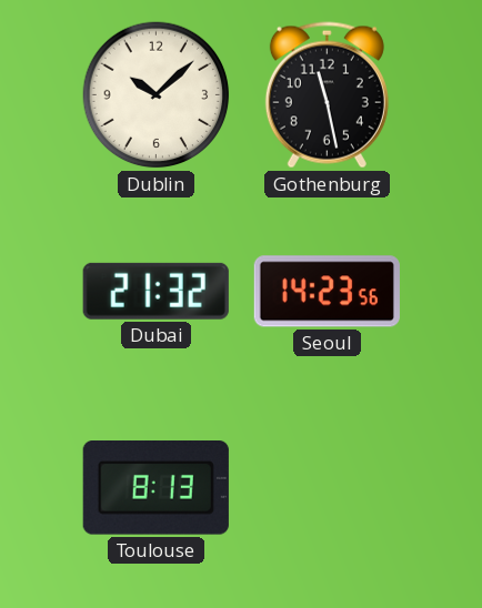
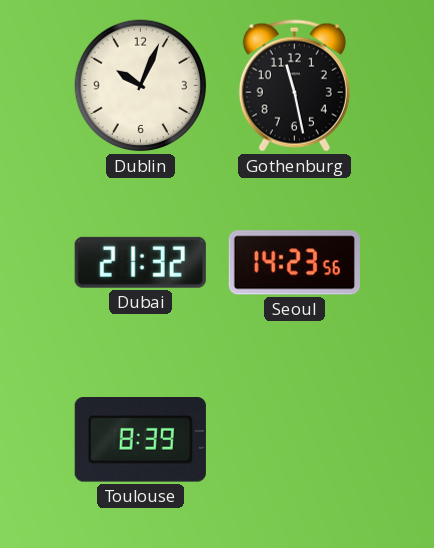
Dublin: 10:08 -> 10:04 (141, 86)
Toulouse: 8:13 -> 8:39 (140, 440)
